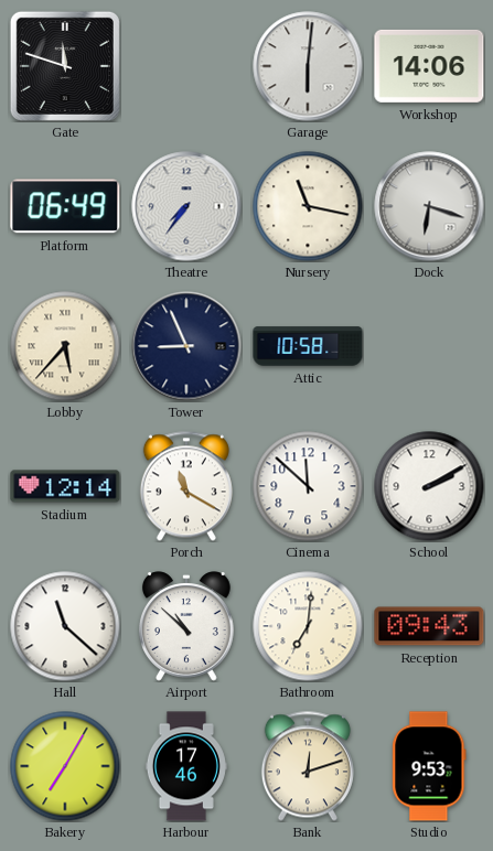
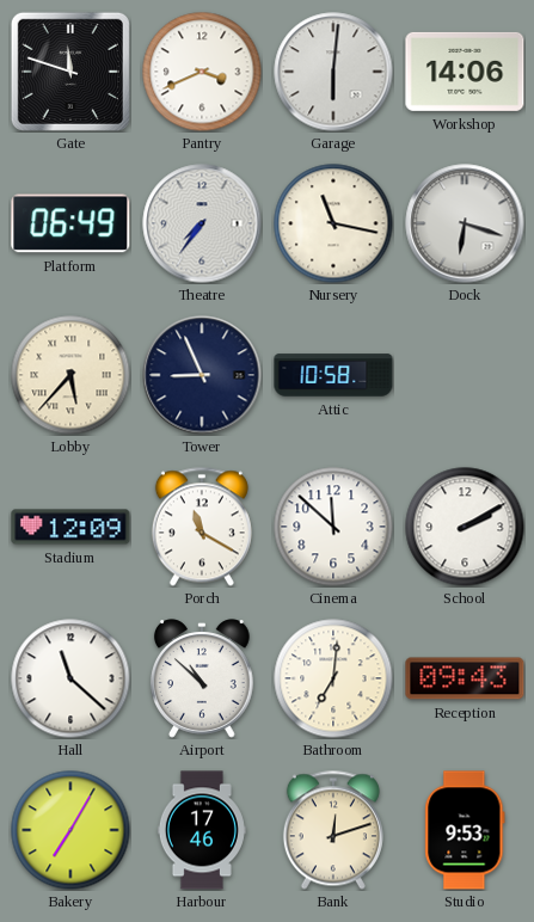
Pantry: none -> 3:41 (202, 72)
Stadium: 12:14 -> 12:09 (70, 527)
